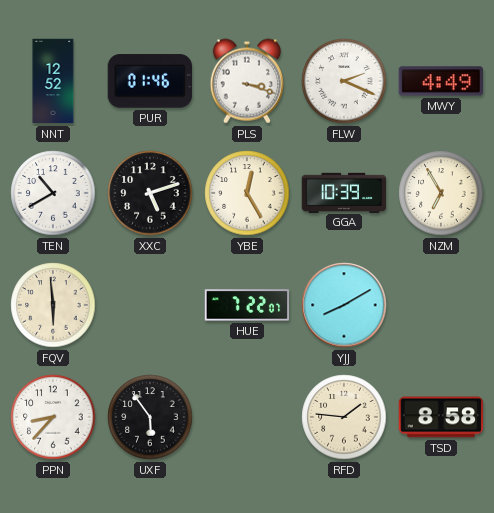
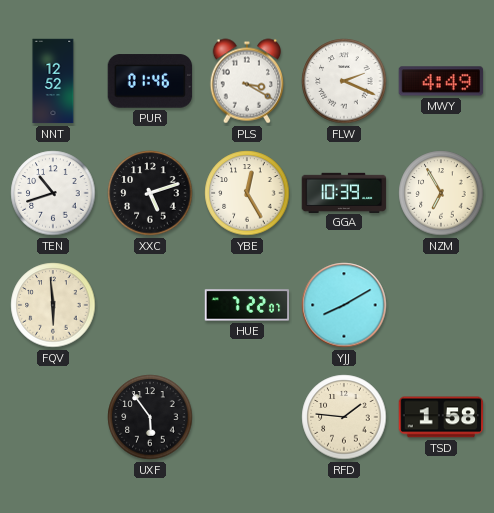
PLS: 3:18 -> 3:20 (247, 81)
TEN: 10:40 -> 10:42 (53, 193)
PPN: 8:37 -> none (53, 417)
TSD: 8:58 -> 1:58 (441, 417)
